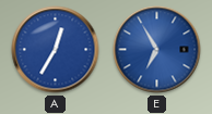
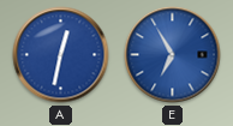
A: 12:35 -> 12:32 (61, 55)
